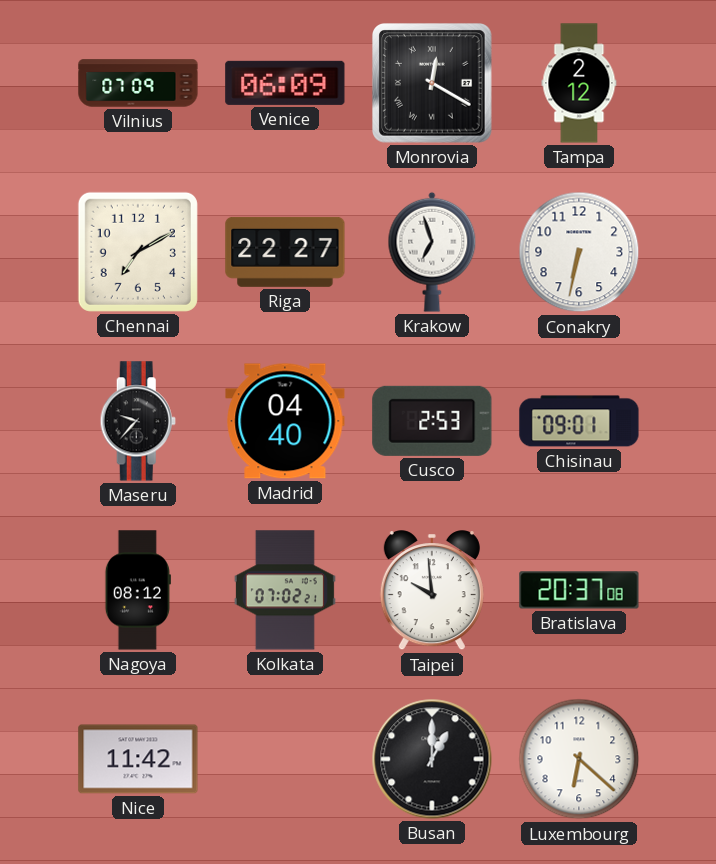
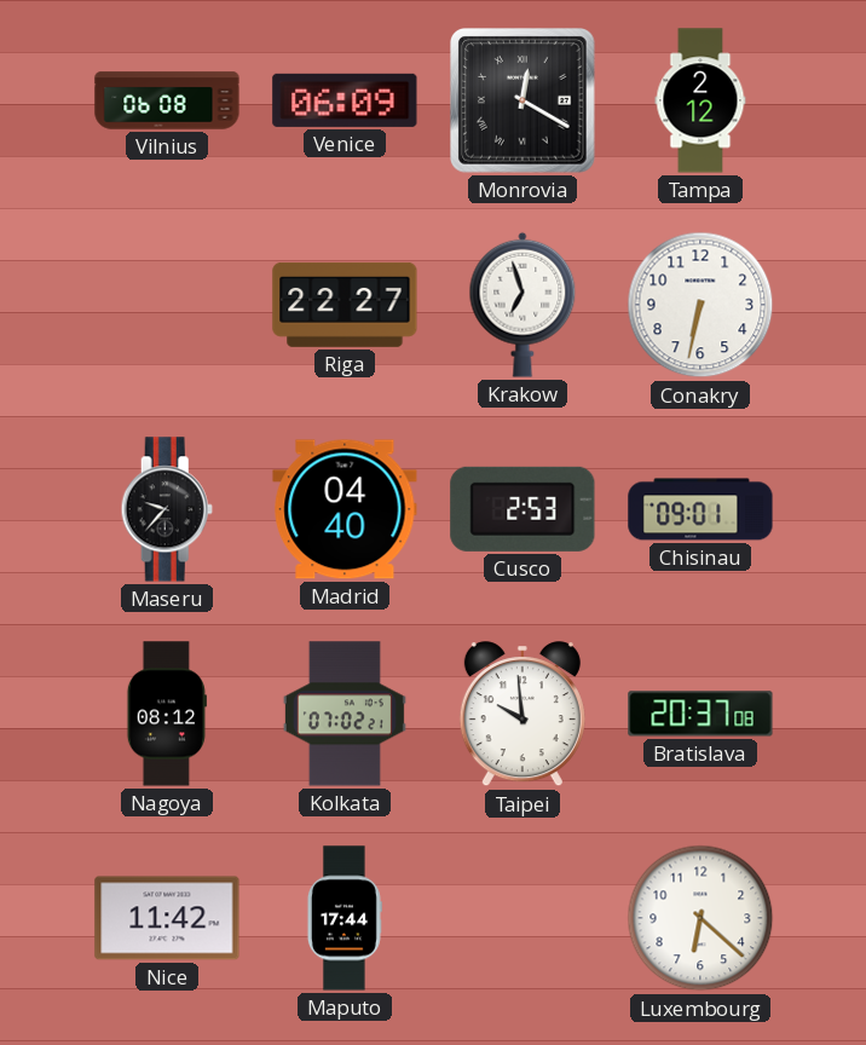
Vilnius: 07:09 -> 06:08 (167, 100)
Chennai: 7:10 -> none (138, 252)
Maputo: none -> 17:44 (343, 918)
Busan: 1:00 -> none (432, 759)
